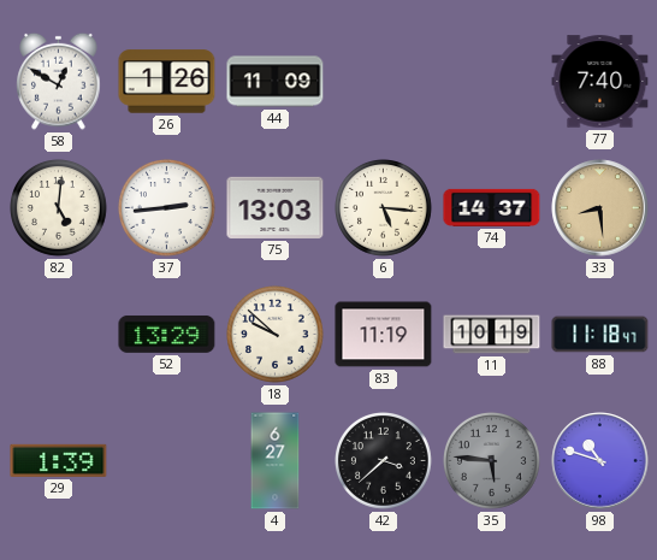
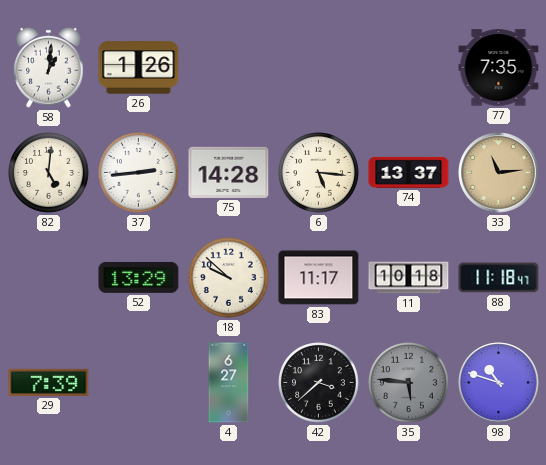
58: 12:50 -> 1:01 (49, 67)
44: 11:09 -> none (276, 82)
77: 7:40 -> 7:35 (499, 68)
75: 13:03 -> 14:28 (229, 172)
74: 14:37 -> 13:37 (409, 172)
33: 8:29 -> 11:14 (499, 173)
83: 11:19 -> 11:17 (319, 278)
11: 10:19 -> 10:18 (409, 278)
29: 1:39 -> 7:39 (49, 382)
